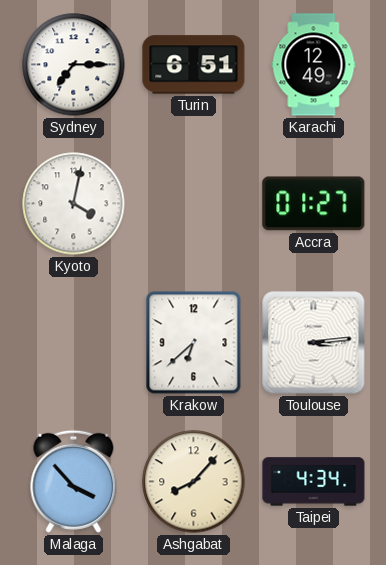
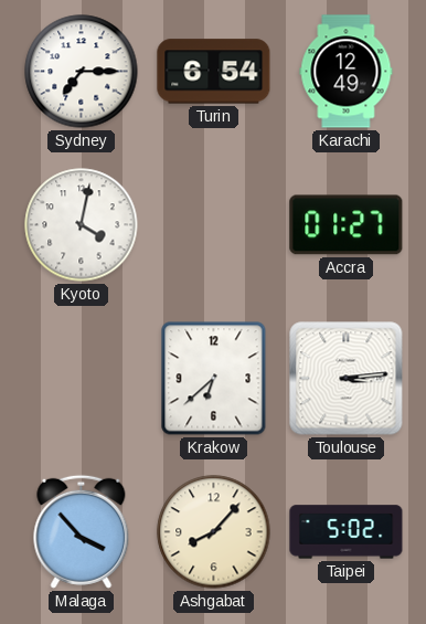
Turin: 6:51 -> 6:54 (214, 72)
Taipei: 4:34 -> 5:02 (347, 532)
